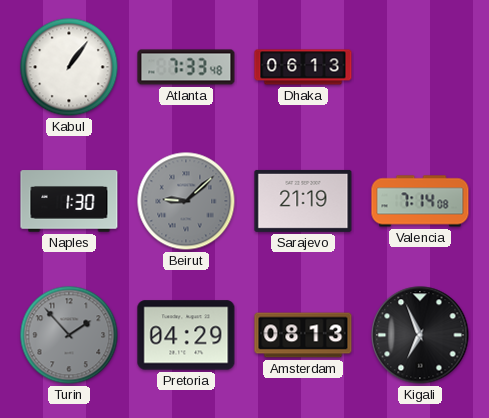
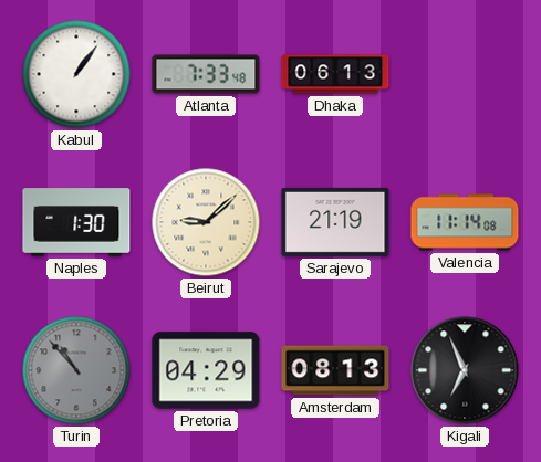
Beirut dial: grey -> cream (206, 222)
Valencia: 7:14 -> 11:14 (465, 222)
Turin: 1:53 -> 10:53 (76, 370)
